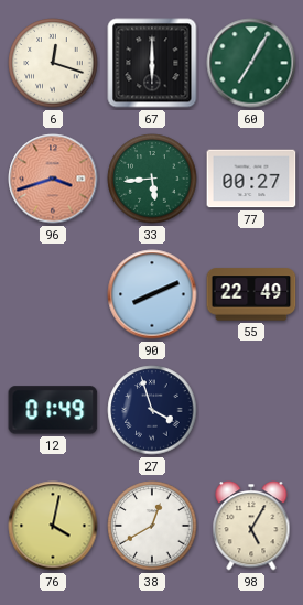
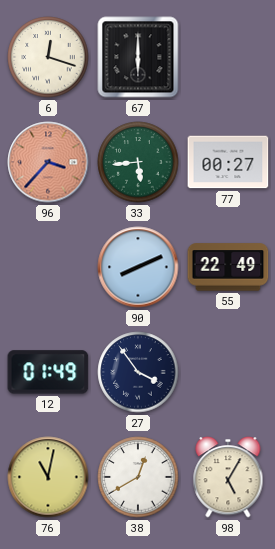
60: 7:05 -> none (251, 63)
96: 3:42 -> 3:37 (48, 162)
27: 3:57 -> 3:54 (138, 372)
76: 4:02 -> 11:02 (48, 477)
